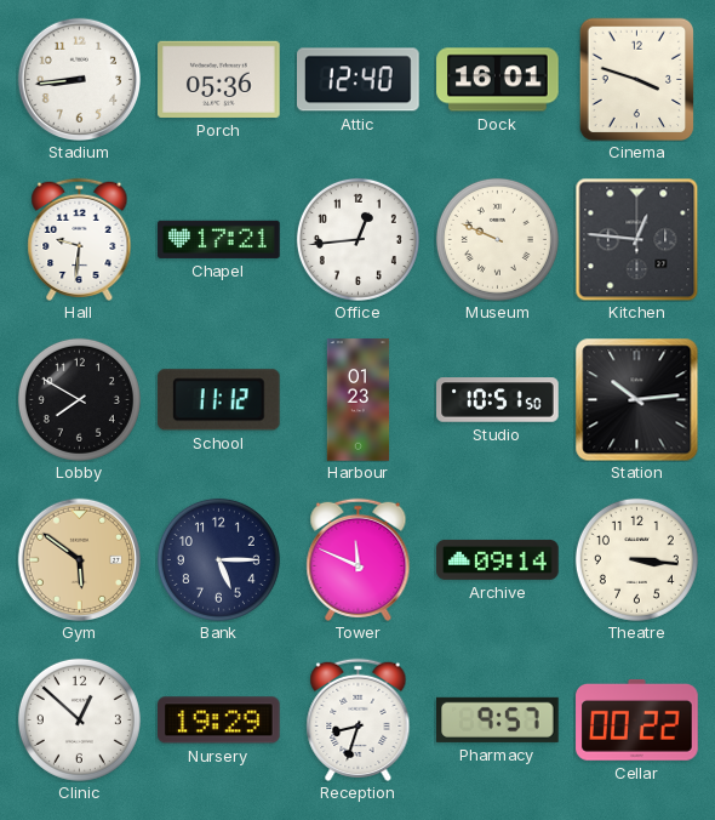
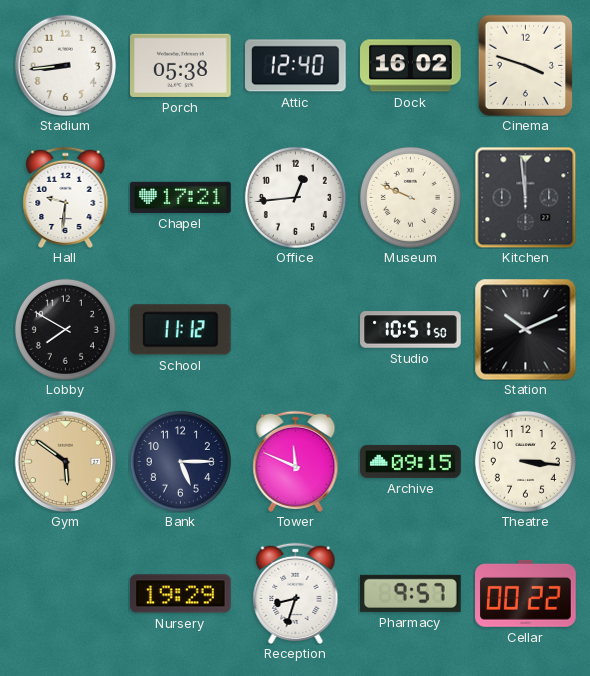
Porch: 05:36 -> 05:38 (181, 65)
Dock: 16:01 -> 16:02 (411, 66)
Kitchen: 12:46 -> 11:59 (525, 197)
Harbour: 01:23 -> none (359, 400)
Station: 10:14 -> 10:11 (525, 329)
Archive: 09:14 -> 09:15 (411, 461)
Clinic: 12:52 -> none (79, 719)
